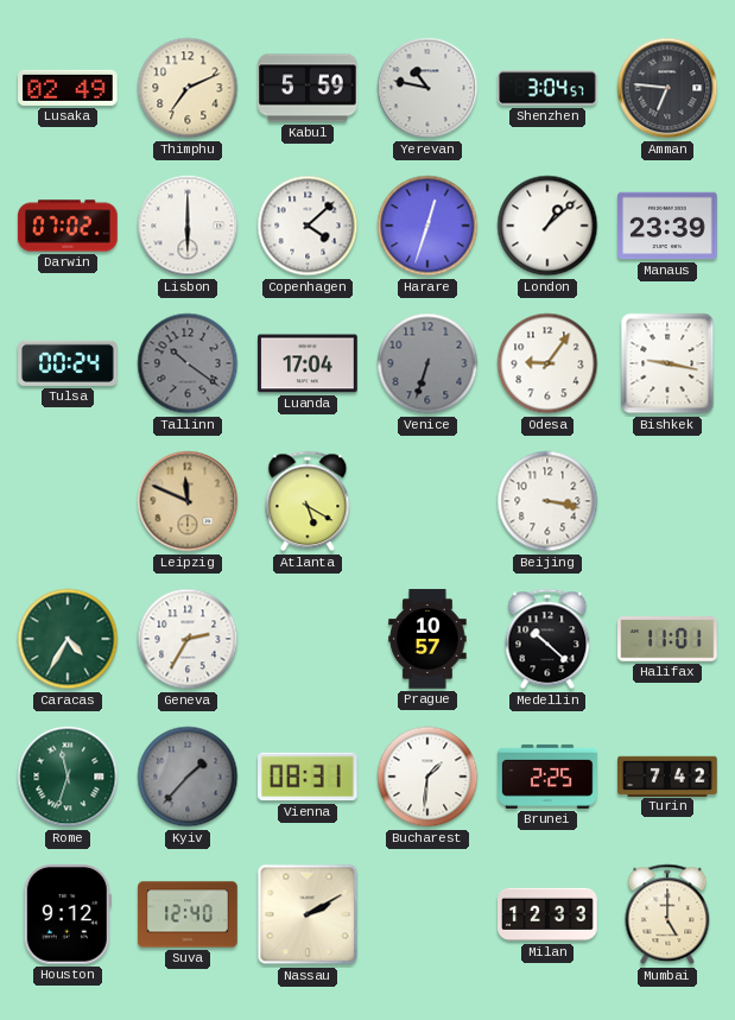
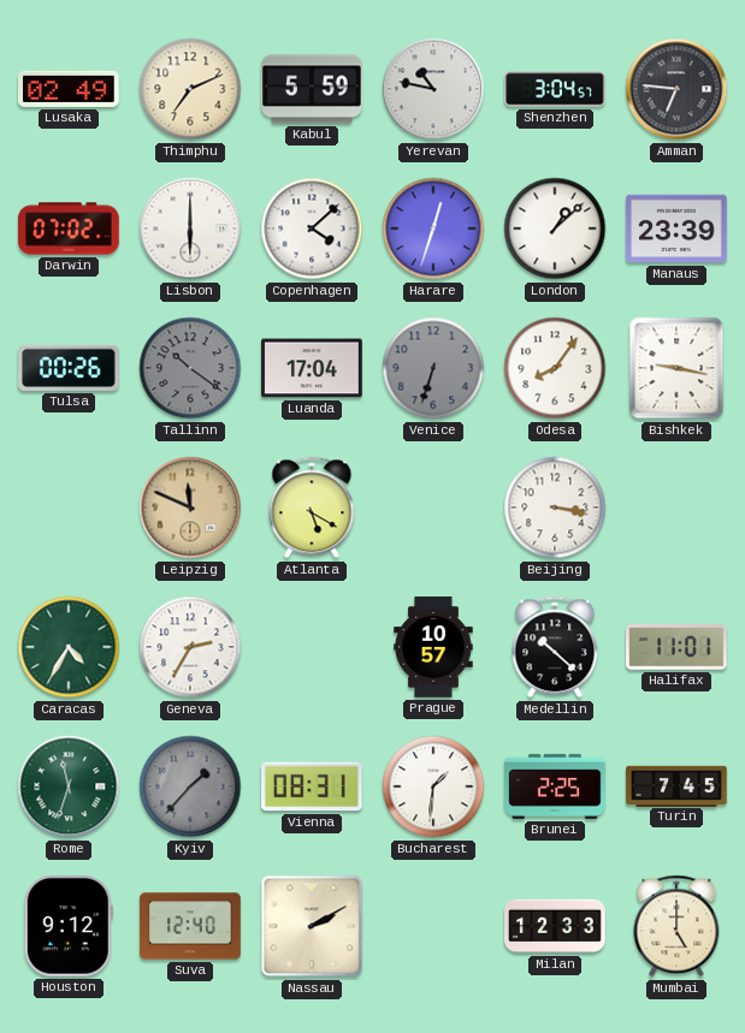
Tulsa: 00:24 -> 00:26 (69, 368)
Odesa: 9:06 -> 8:06 (555, 368)
Turin: 7:42 -> 7:45 (676, 785)
